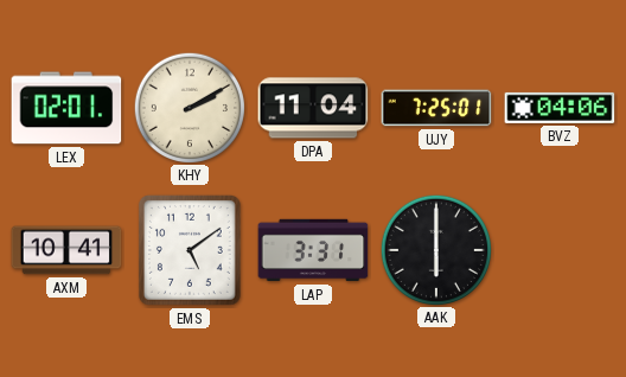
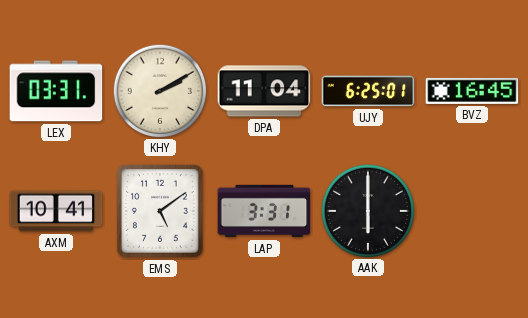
LEX: 02:01 -> 03:31 (56, 91)
UJY: 7:25 -> 6:25 (368, 91)
BVZ: 04:06 -> 16:45 (472, 91)
